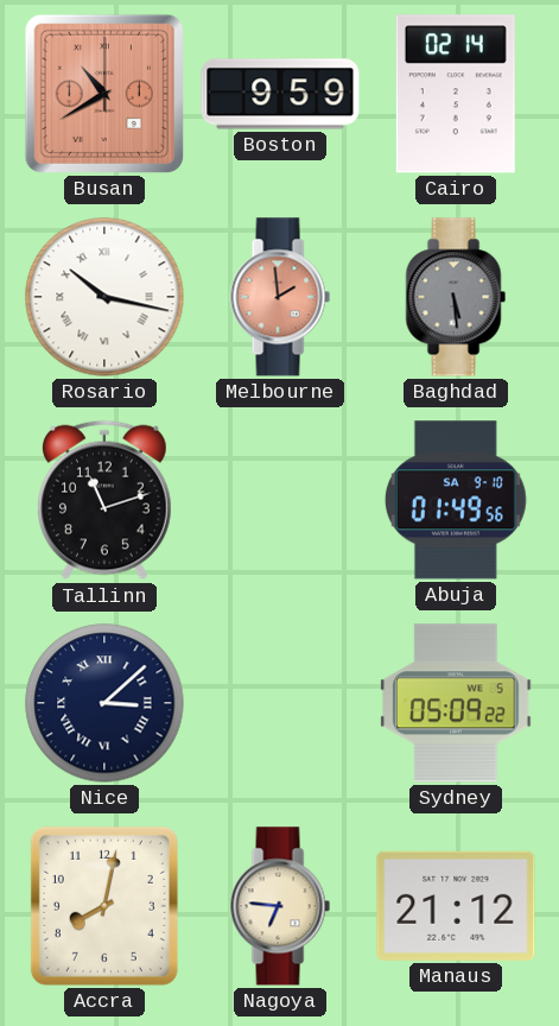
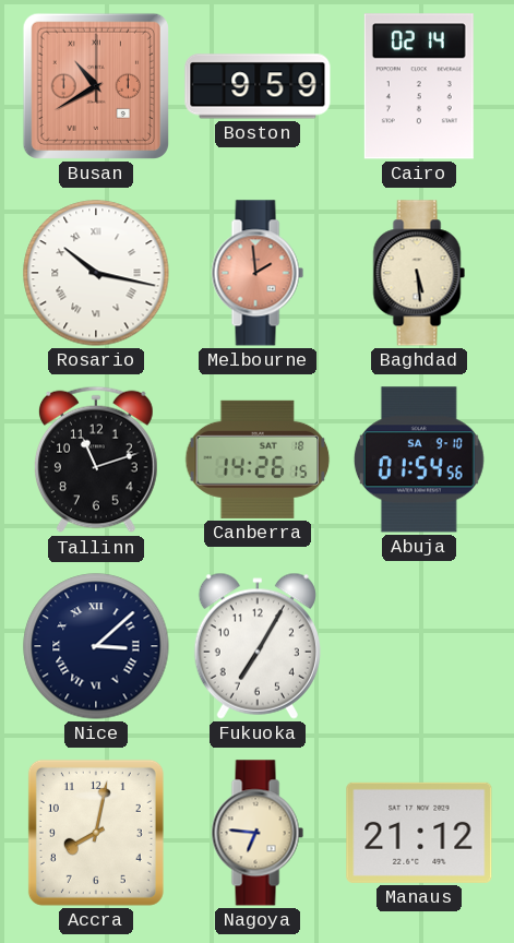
Baghdad dial: grey -> cream (419, 273)
Canberra: none -> 14:26 (258, 459)
Abuja: 01:49 -> 01:54 (419, 459)
Fukuoka: none -> 7:05 (258, 646)
Sydney: 05:09 -> none (456, 703)
